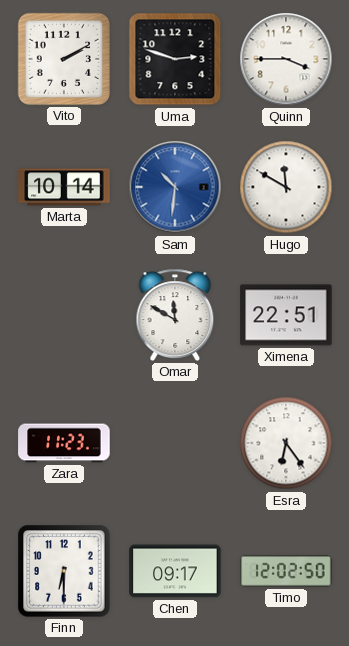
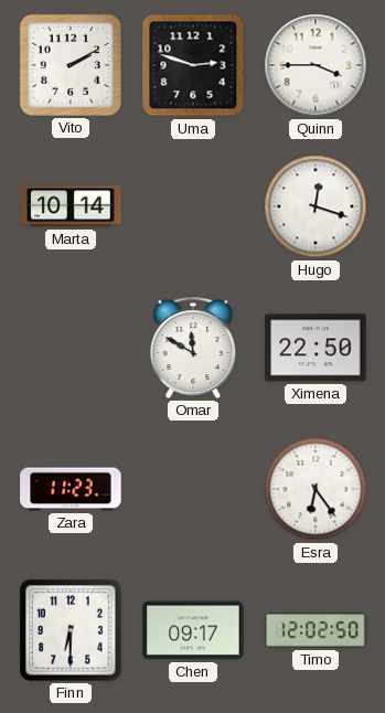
Sam: 10:31 -> none (175, 187)
Hugo: 11:50 -> 12:18 (316, 206)
Ximena: 22:51 -> 22:50 (316, 348)
